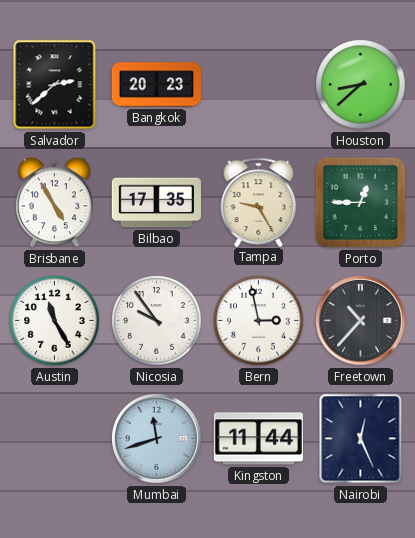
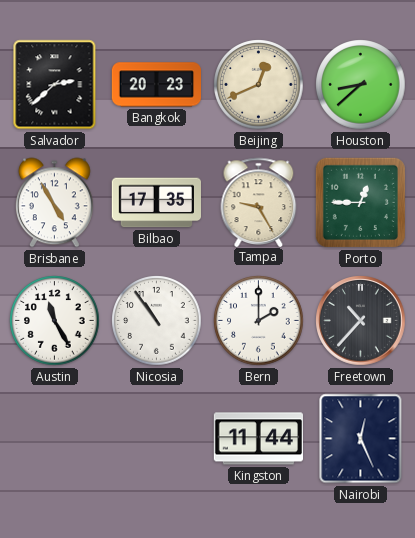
Beijing: none -> 12:41 (259, 85)
Nicosia: 9:54 -> 10:54 (157, 321)
Bern: 2:58 -> 2:00 (259, 321)
Mumbai: 11:42 -> none (157, 439)
